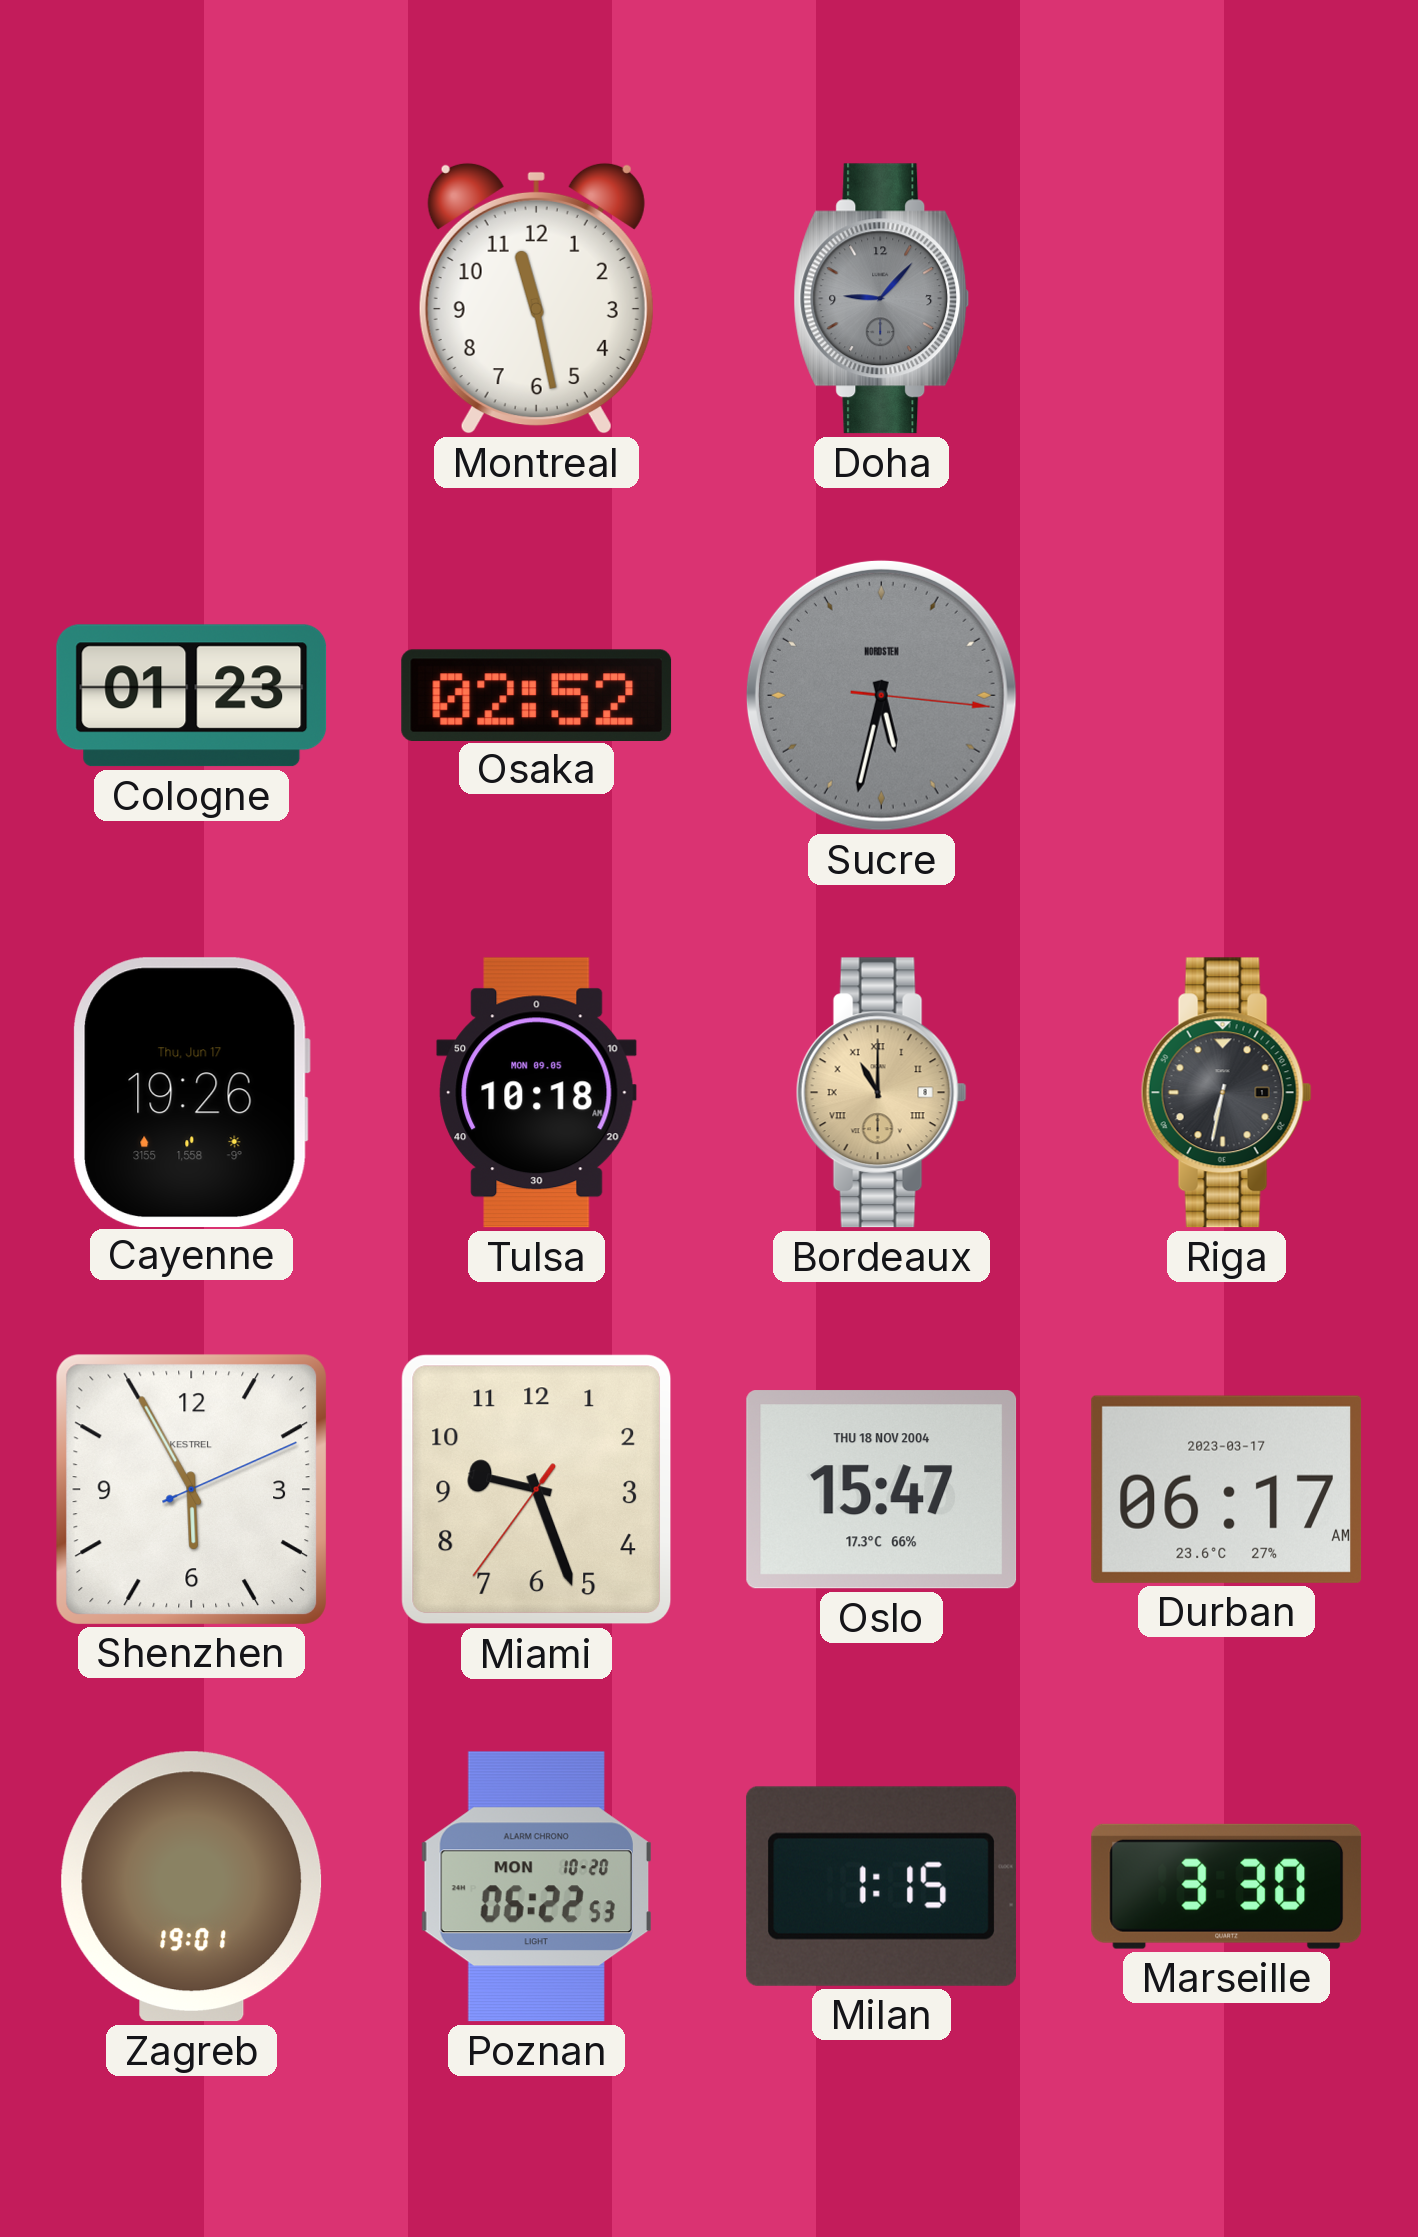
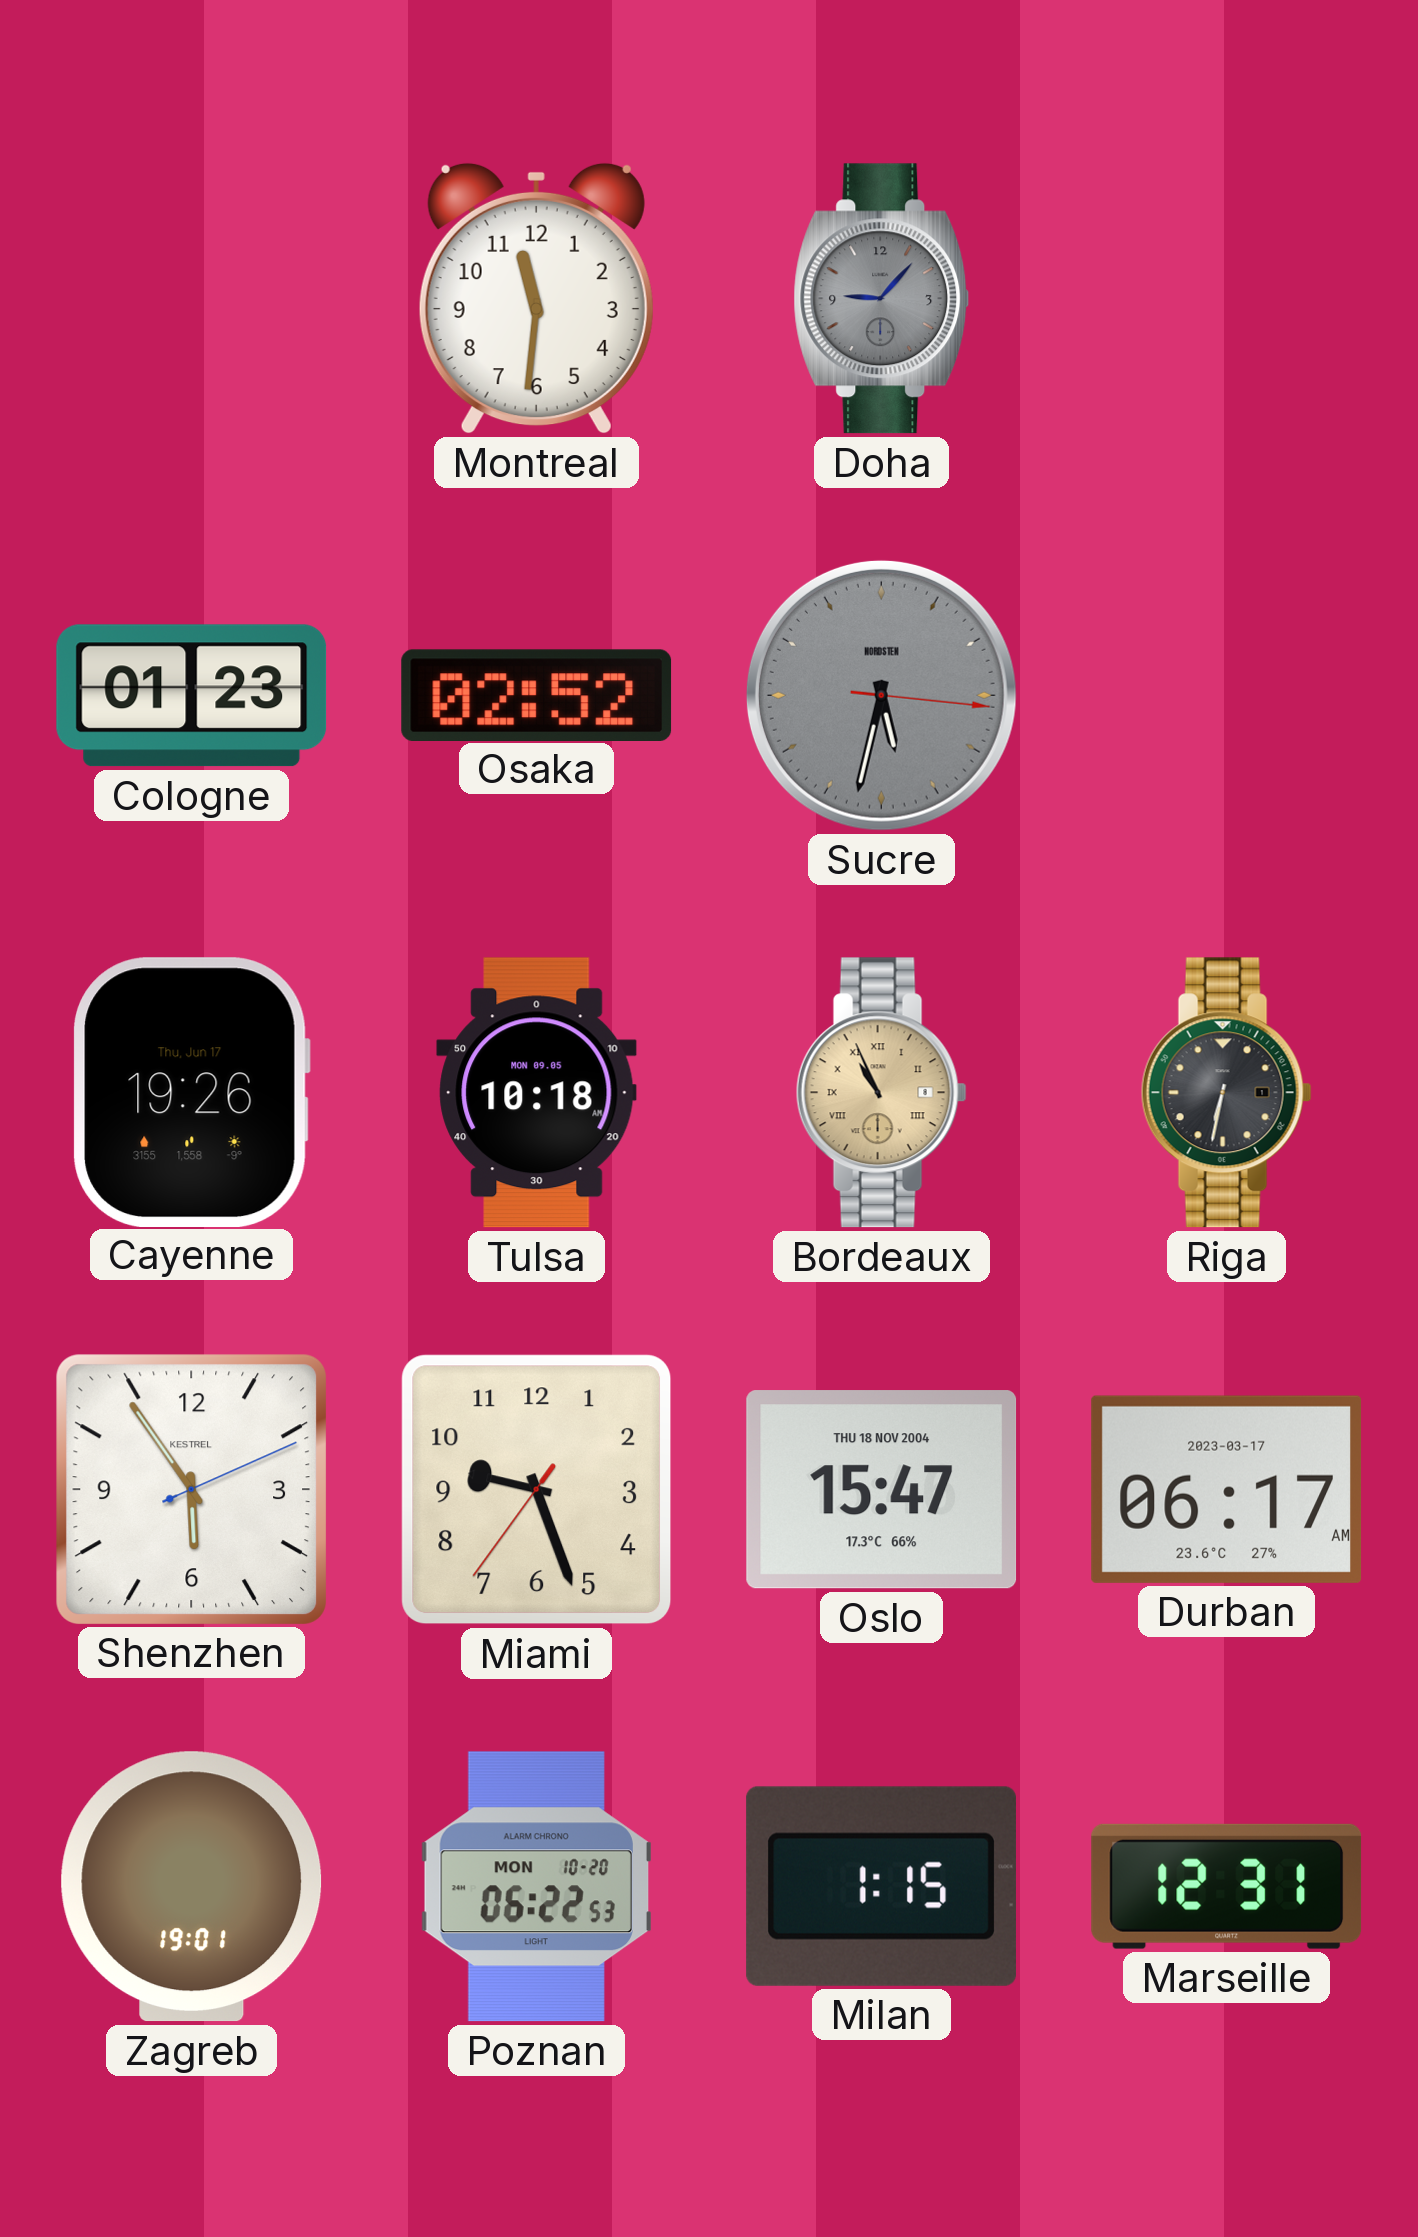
Montreal: 11:28 -> 11:31 (536, 298)
Bordeaux: 11:00 -> 10:56 (881, 1093)
Shenzhen: 5:55 -> 5:54 (191, 1489)
Marseille: 3:30 -> 12:31 (1227, 1886)
